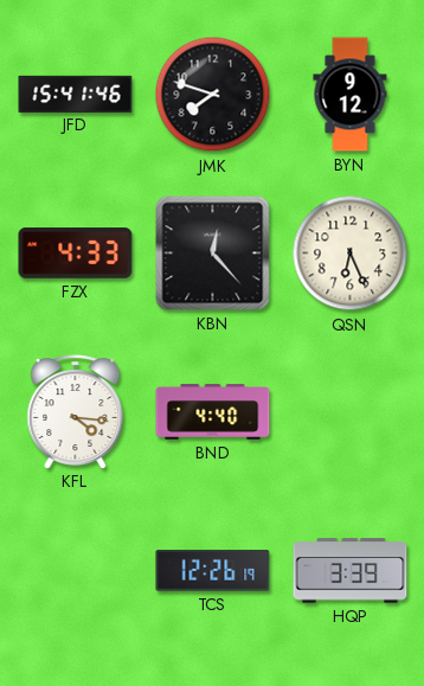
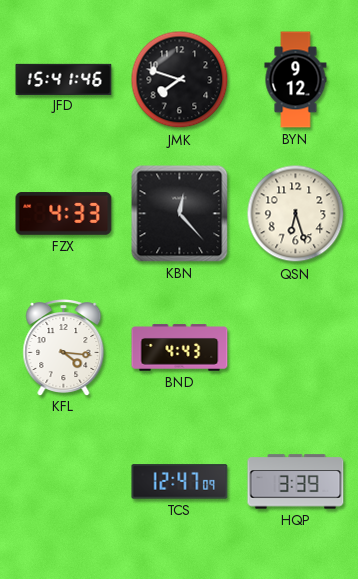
QSN: 6:26 -> 6:27 (296, 214)
BND: 4:40 -> 4:43 (180, 348)
TCS: 12:26 -> 12:47 (180, 482)
